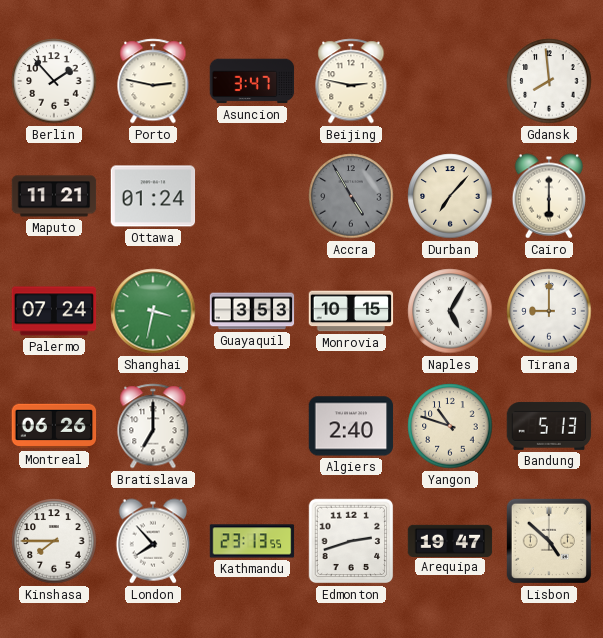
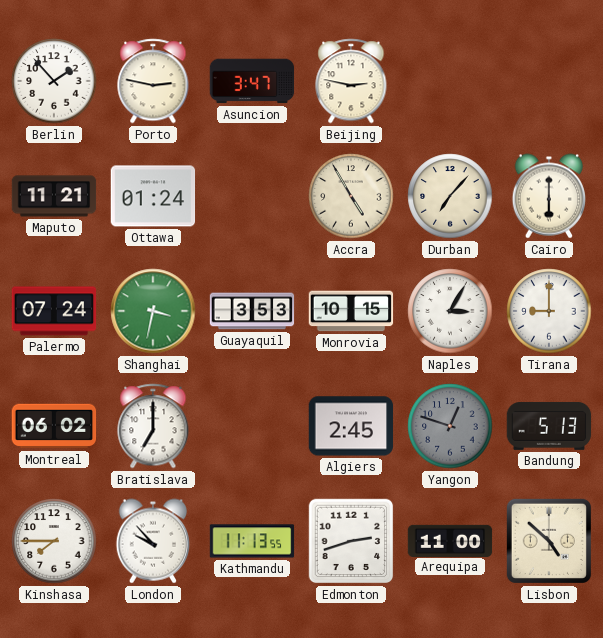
Gdansk: 7:59 -> none (549, 81)
Accra dial: grey -> cream (351, 196)
Naples: 5:05 -> 3:05 (450, 311)
Montreal: 06:26 -> 06:02 (54, 426)
Algiers: 2:40 -> 2:45 (351, 426)
Yangon: 10:48 -> 12:48 (450, 426)
Yangon dial: cream -> grey (450, 426)
London: 7:53 -> 9:53 (153, 541)
Kathmandu: 23:13 -> 11:13 (252, 541)
Arequipa: 19:47 -> 11:00 (450, 540)
